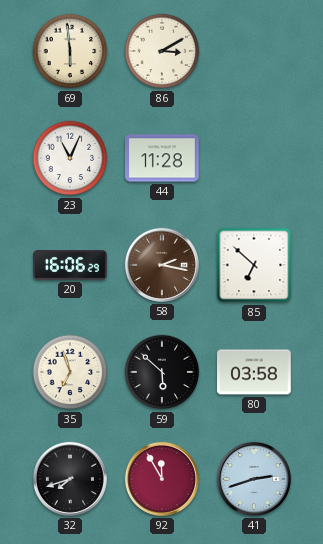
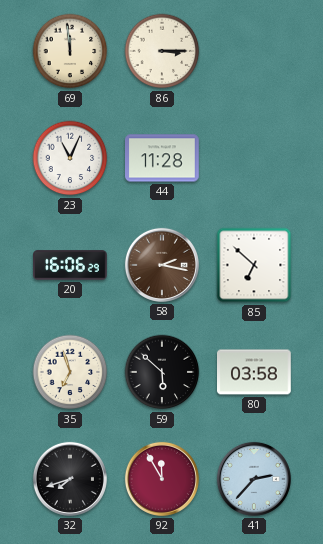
69: 5:59 -> 11:59 (70, 51)
86: 3:10 -> 3:15 (162, 51)
41: 2:42 -> 2:37 (254, 479)
